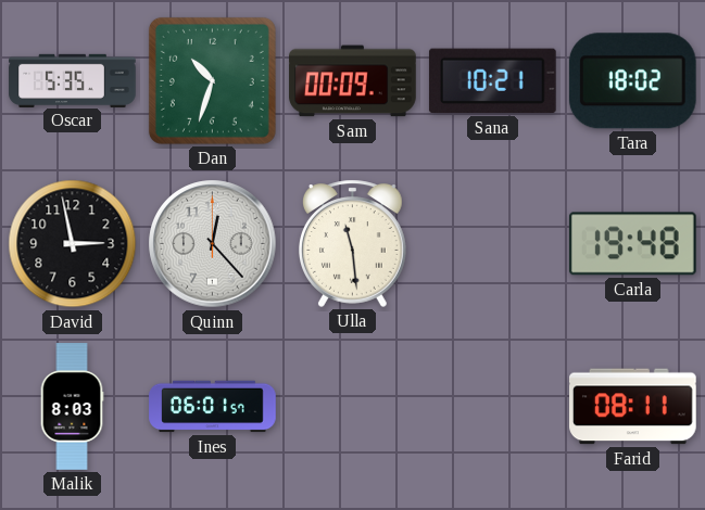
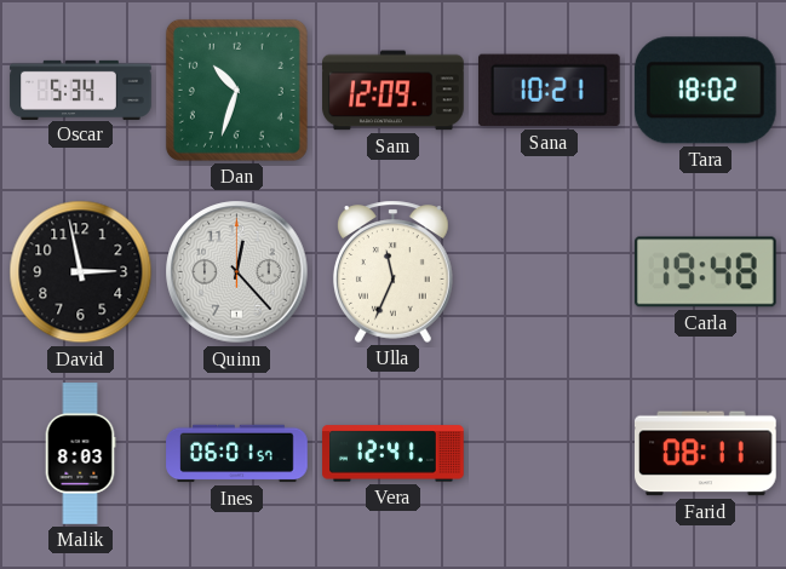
Oscar: 5:35 -> 5:34 (81, 90)
Sam: 00:09 -> 12:09 (394, 91)
Ulla: 11:29 -> 11:34 (392, 271)
Vera: none -> 12:41 (394, 454)
